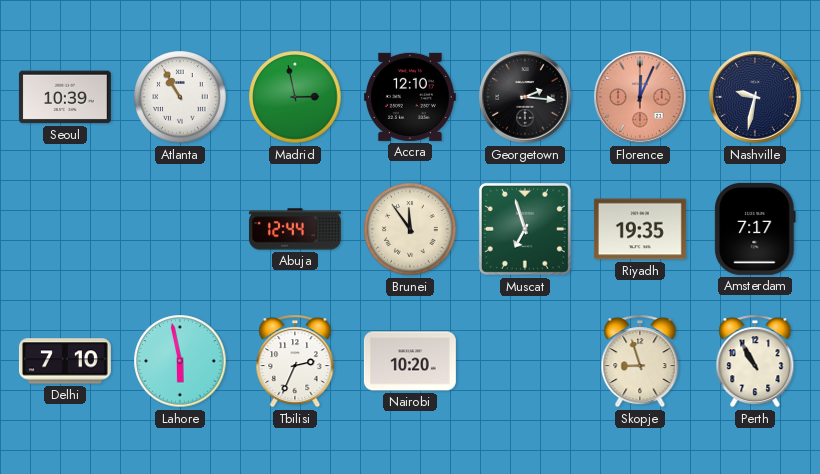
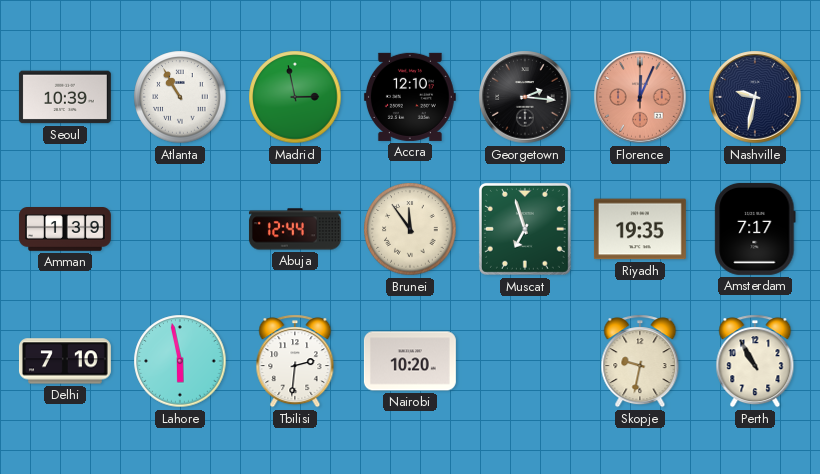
Amman: none -> 1:39 (65, 229)
Tbilisi: 2:34 -> 2:31 (295, 361)
Skopje: 8:57 -> 9:32 (640, 361)
